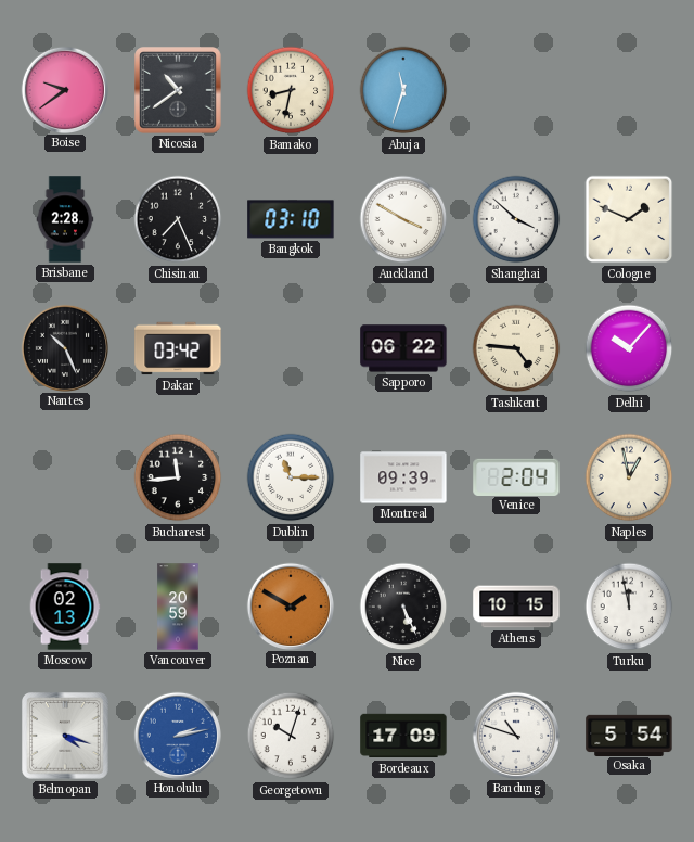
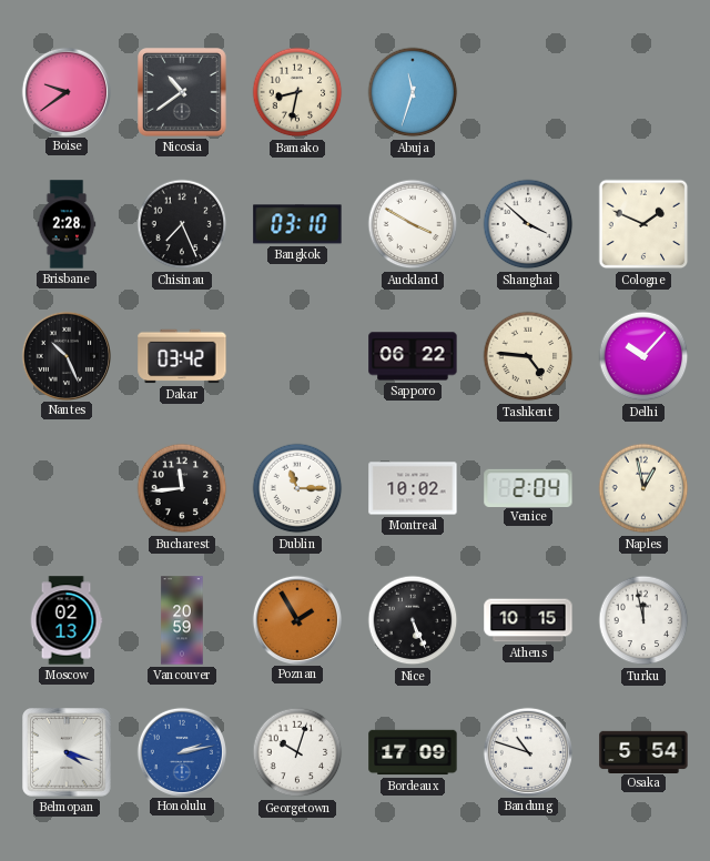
Montreal: 09:39 -> 10:02 (413, 488)
Poznan: 1:50 -> 1:55 (296, 619)
